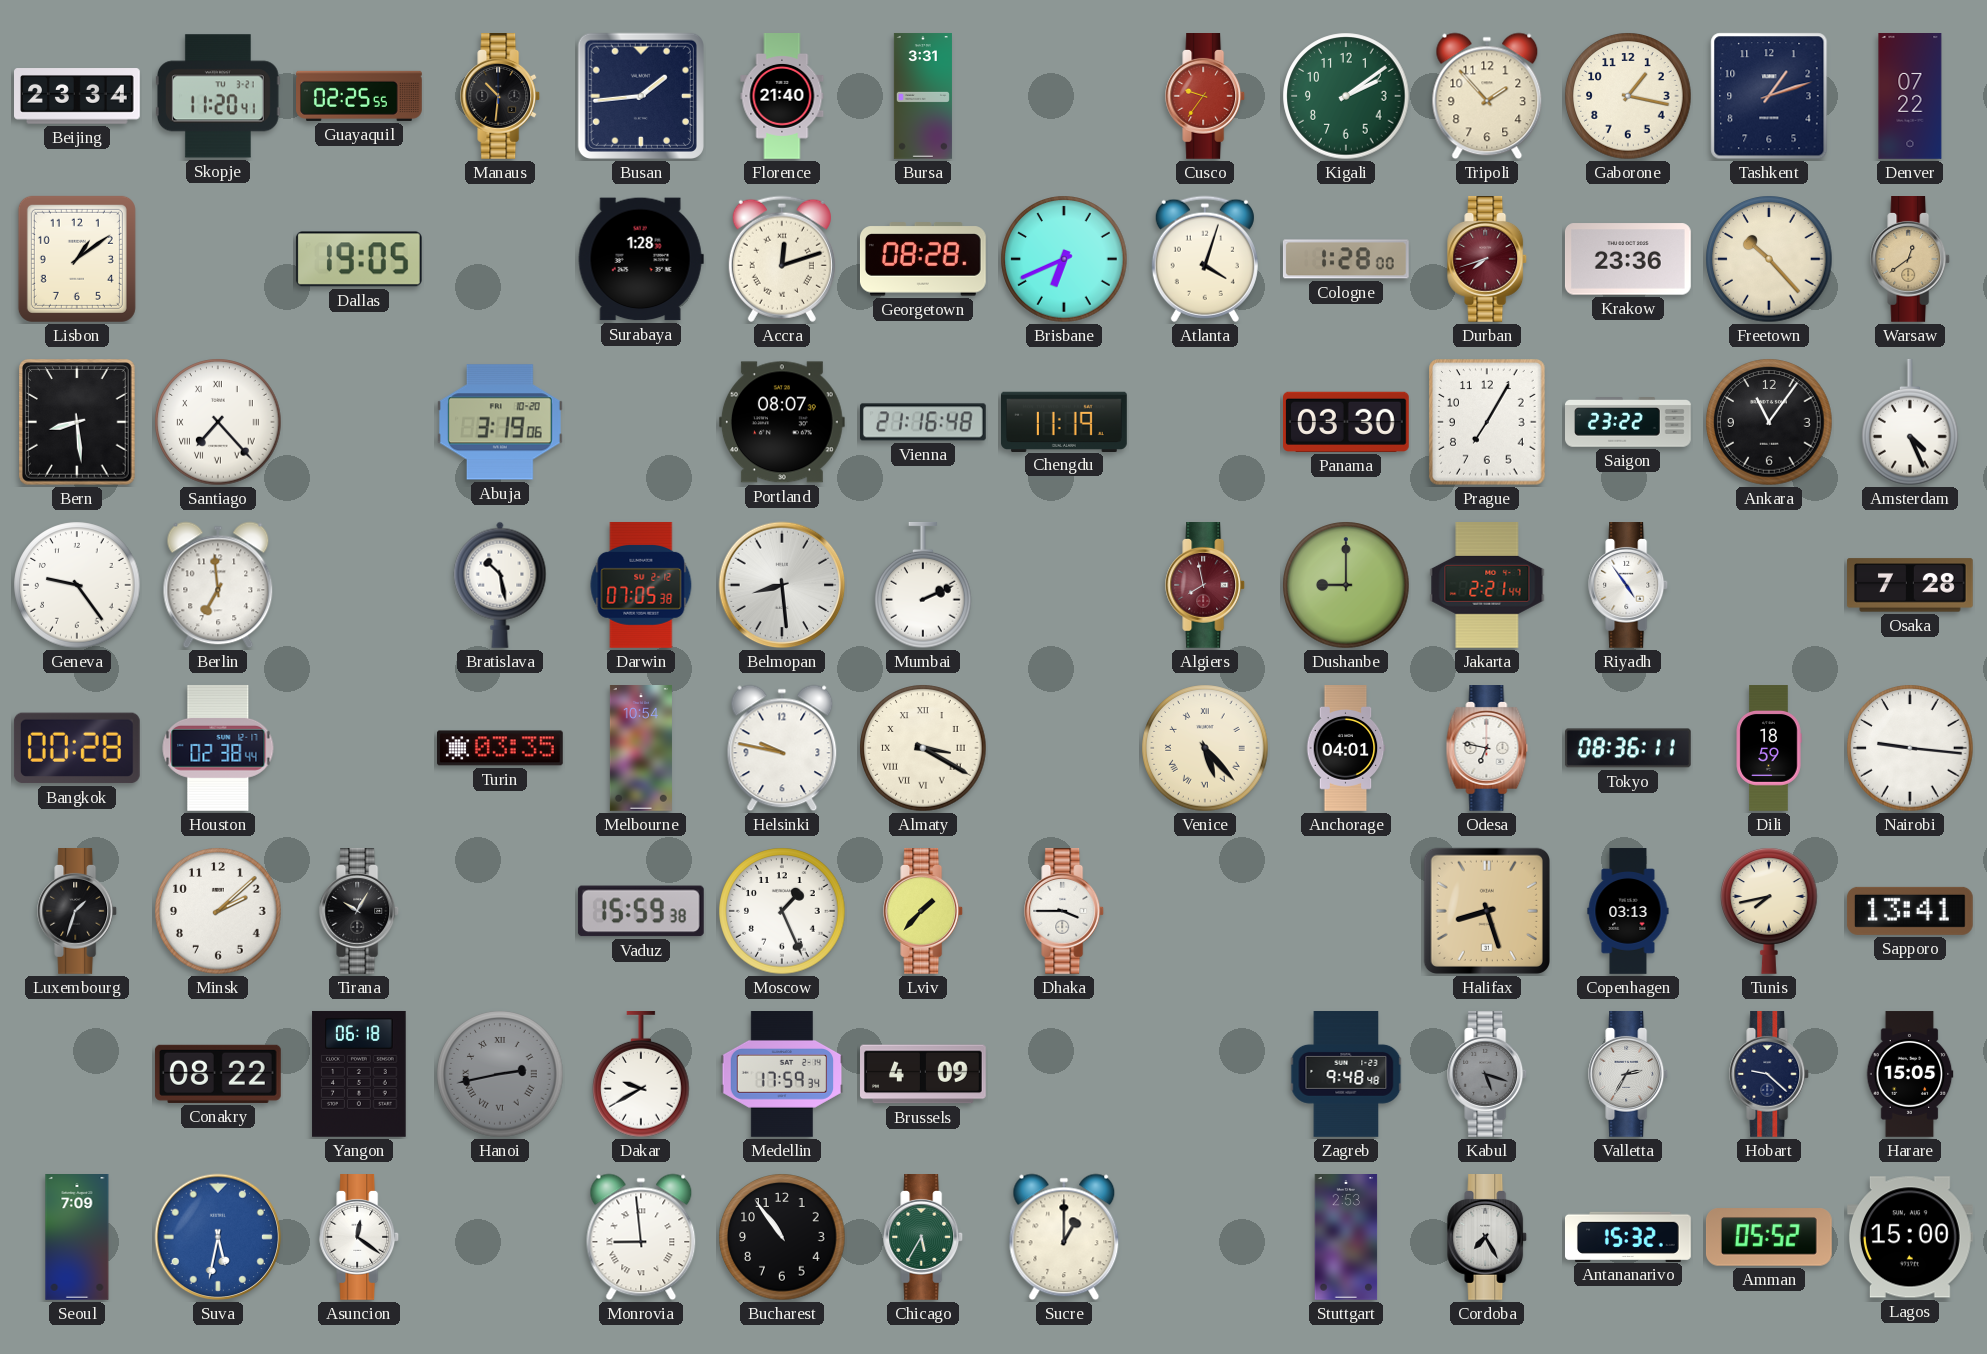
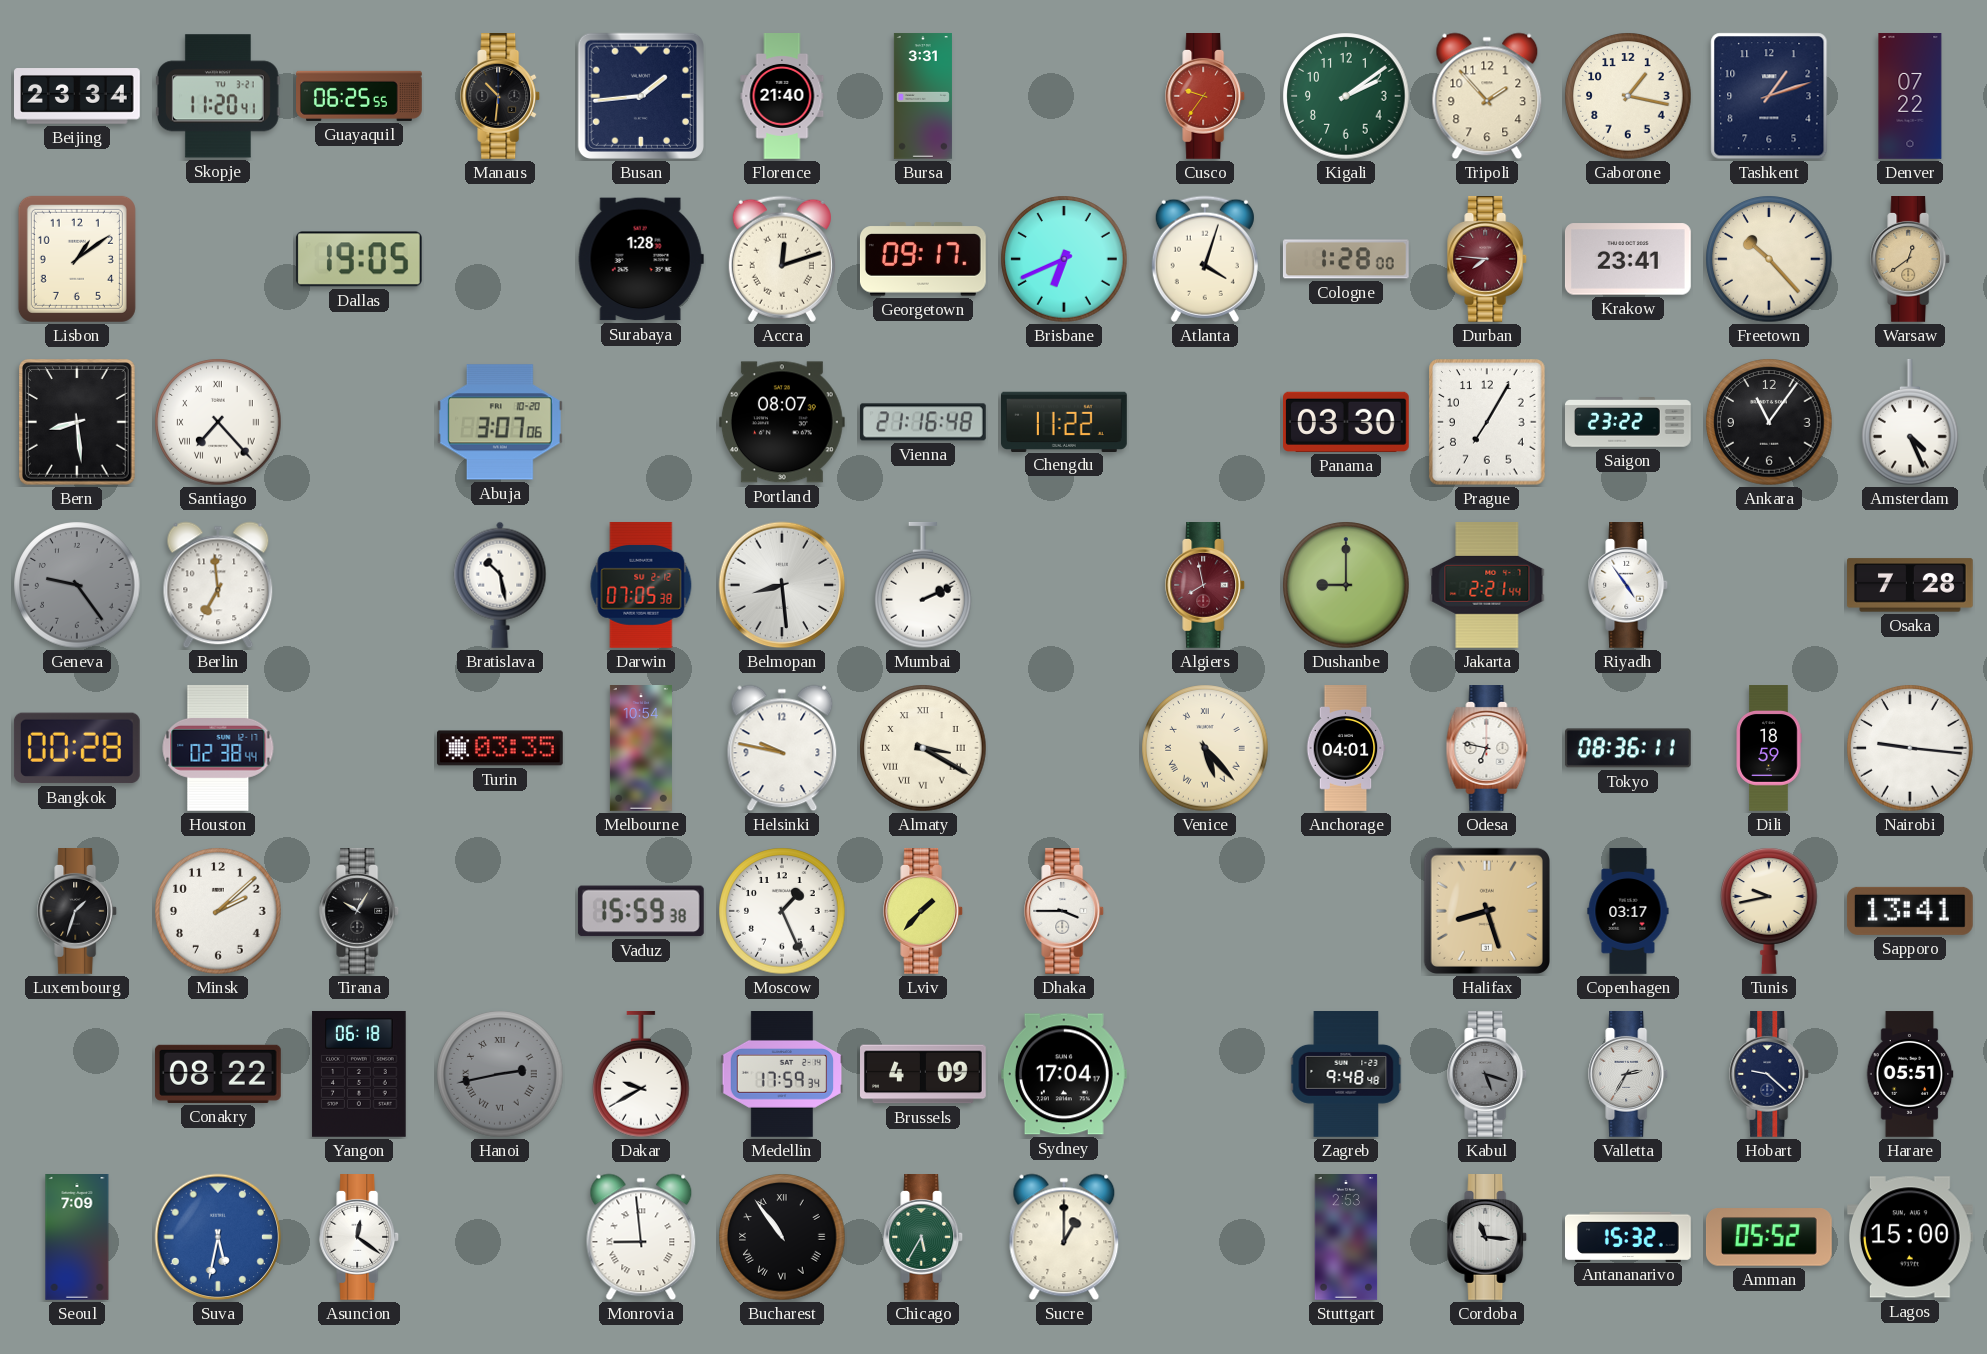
Guayaquil: 02:25 -> 06:25 (360, 96)
Georgetown: 08:28 -> 09:17 (923, 259)
Durban: 7:42 -> 7:46 (1488, 260)
Krakow: 23:36 -> 23:41 (1628, 259)
Abuja: 3:19 -> 3:07 (500, 422)
Chengdu: 11:19 -> 11:22 (1065, 421)
Geneva dial: white -> grey (77, 585)
Copenhagen: 03:13 -> 03:17 (1628, 911)
Tunis: 7:43 -> 9:43 (1769, 911)
Sydney: none -> 17:04 (1064, 1074)
Harare: 15:05 -> 05:51 (1910, 1074)
Bucharest numerals: Arabic -> Roman (782, 1237)
Cordoba: 7:25 -> 11:16 (1488, 1238)
